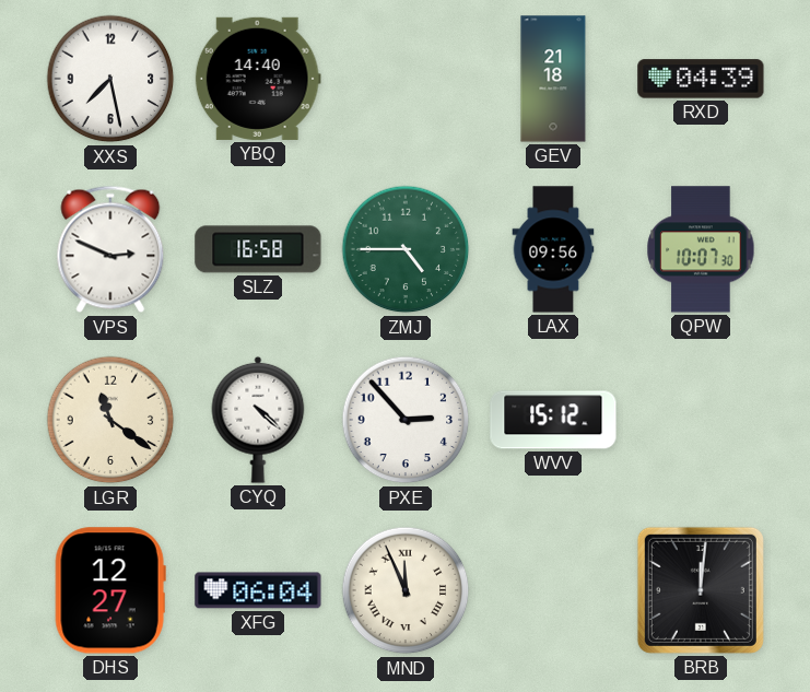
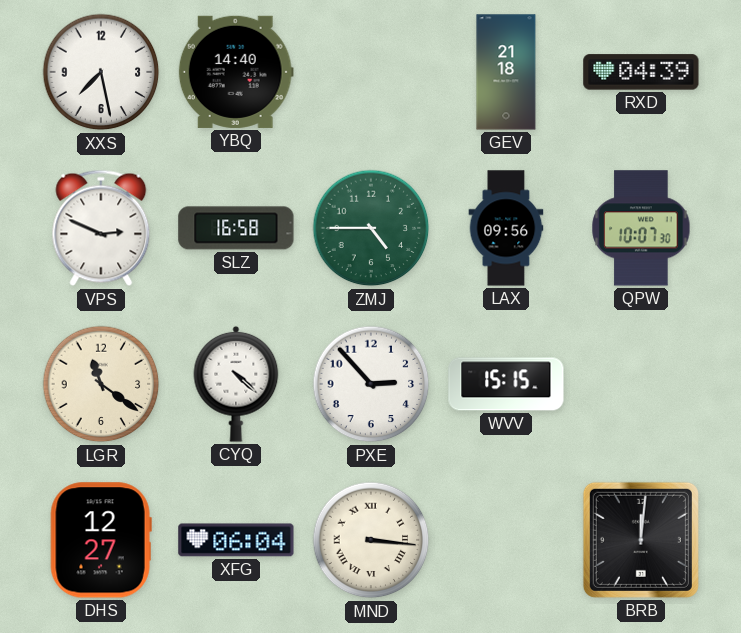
WVV: 15:12 -> 15:15 (506, 384)
MND: 11:56 -> 3:16 (371, 540)
